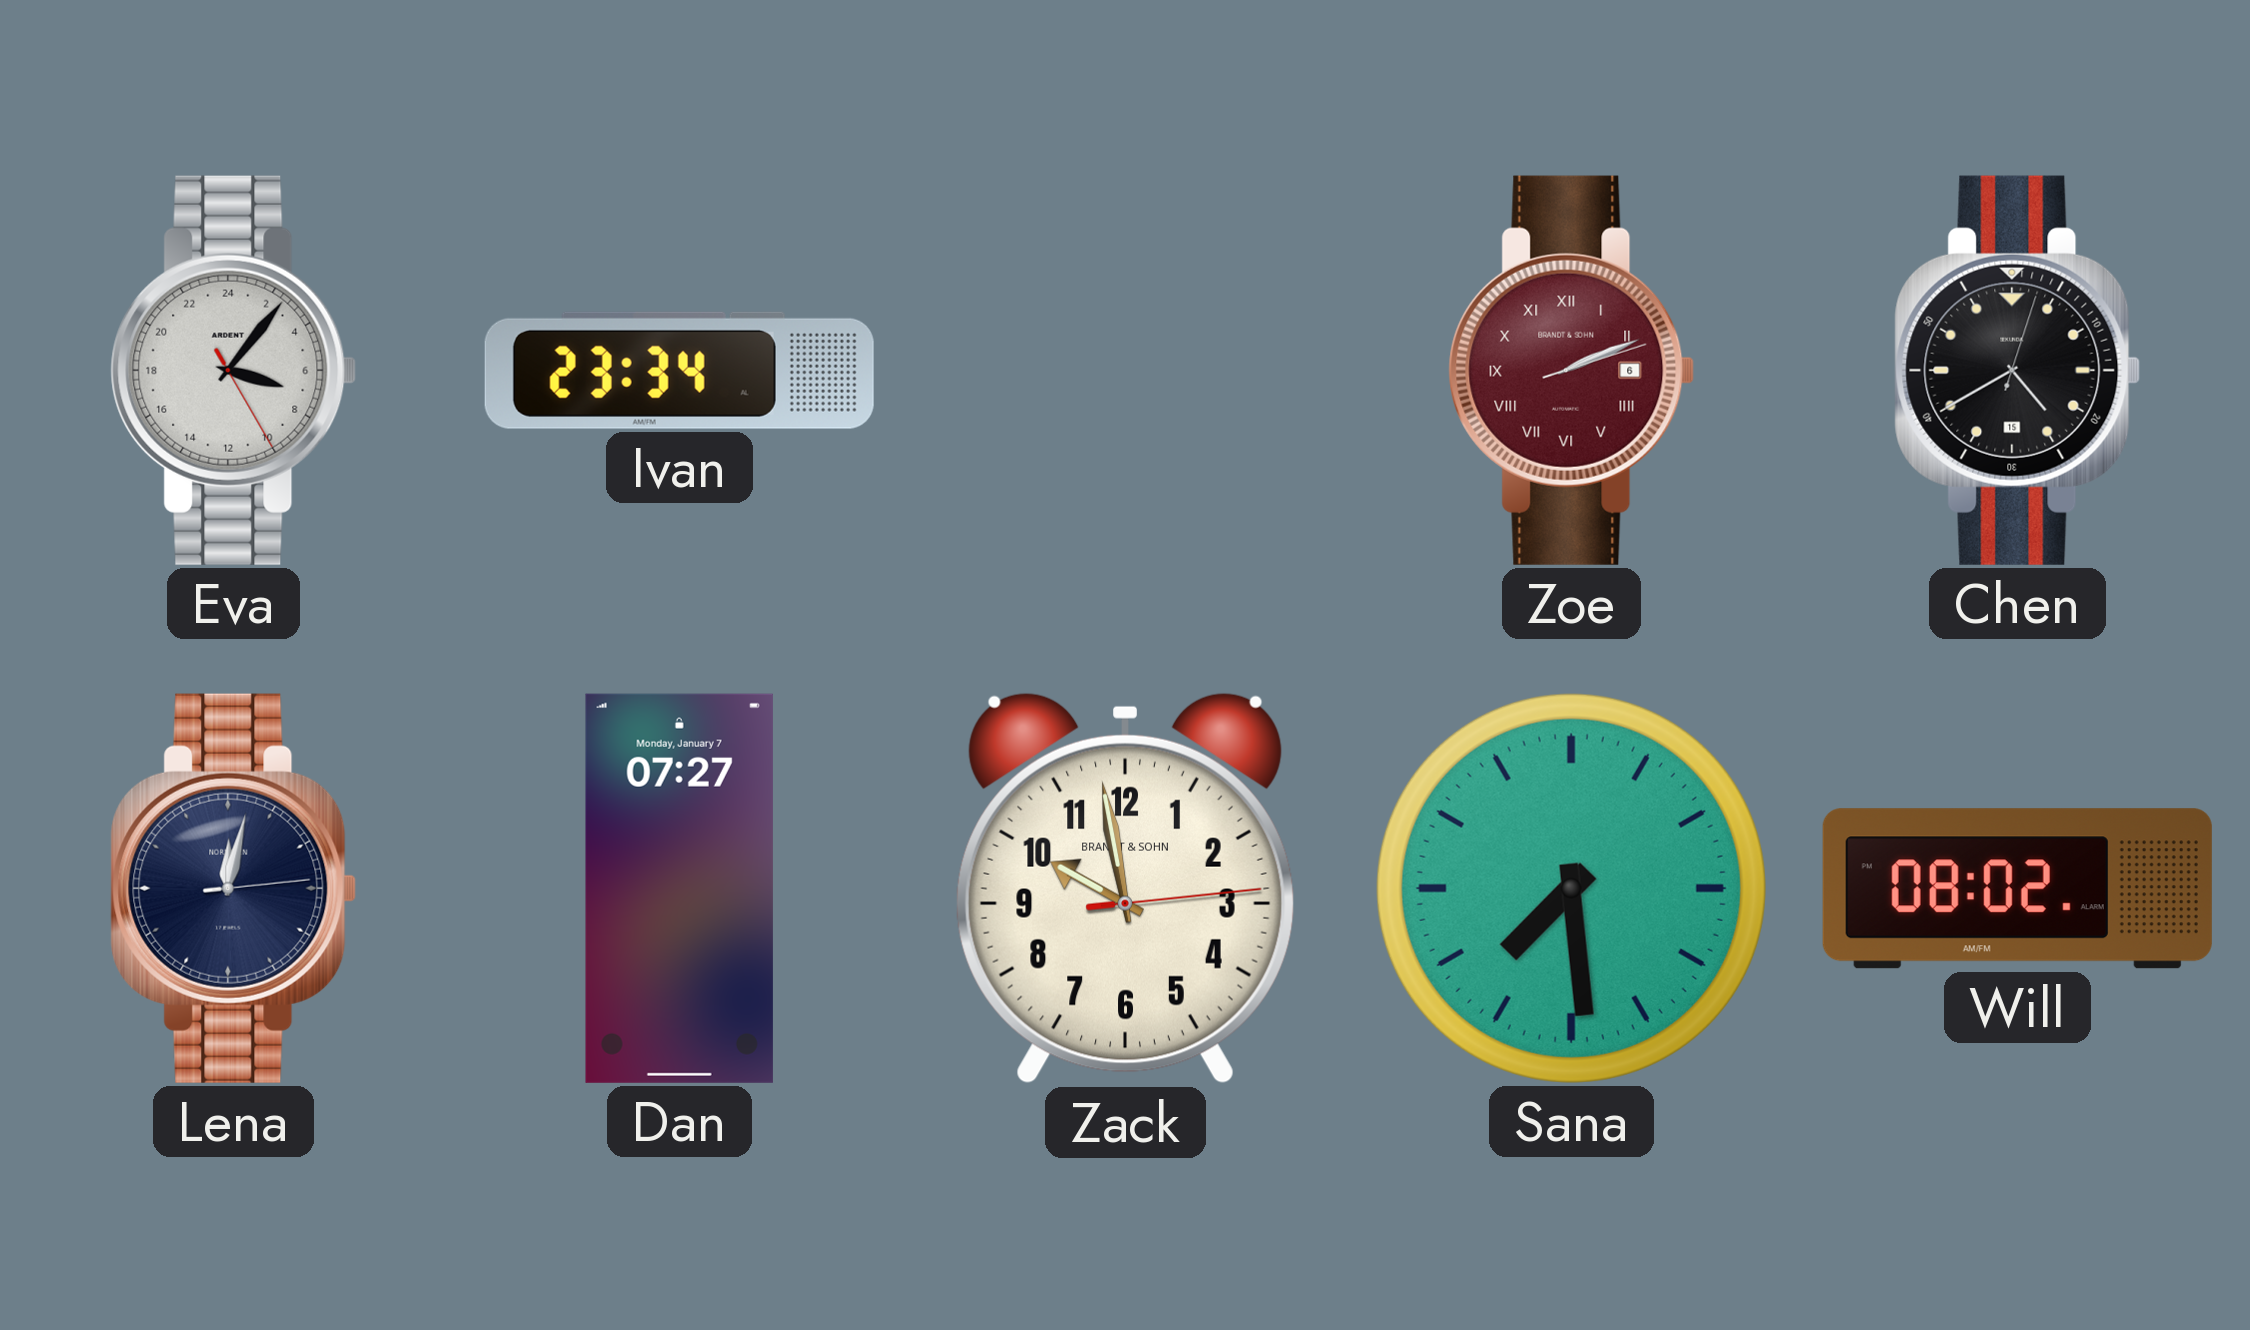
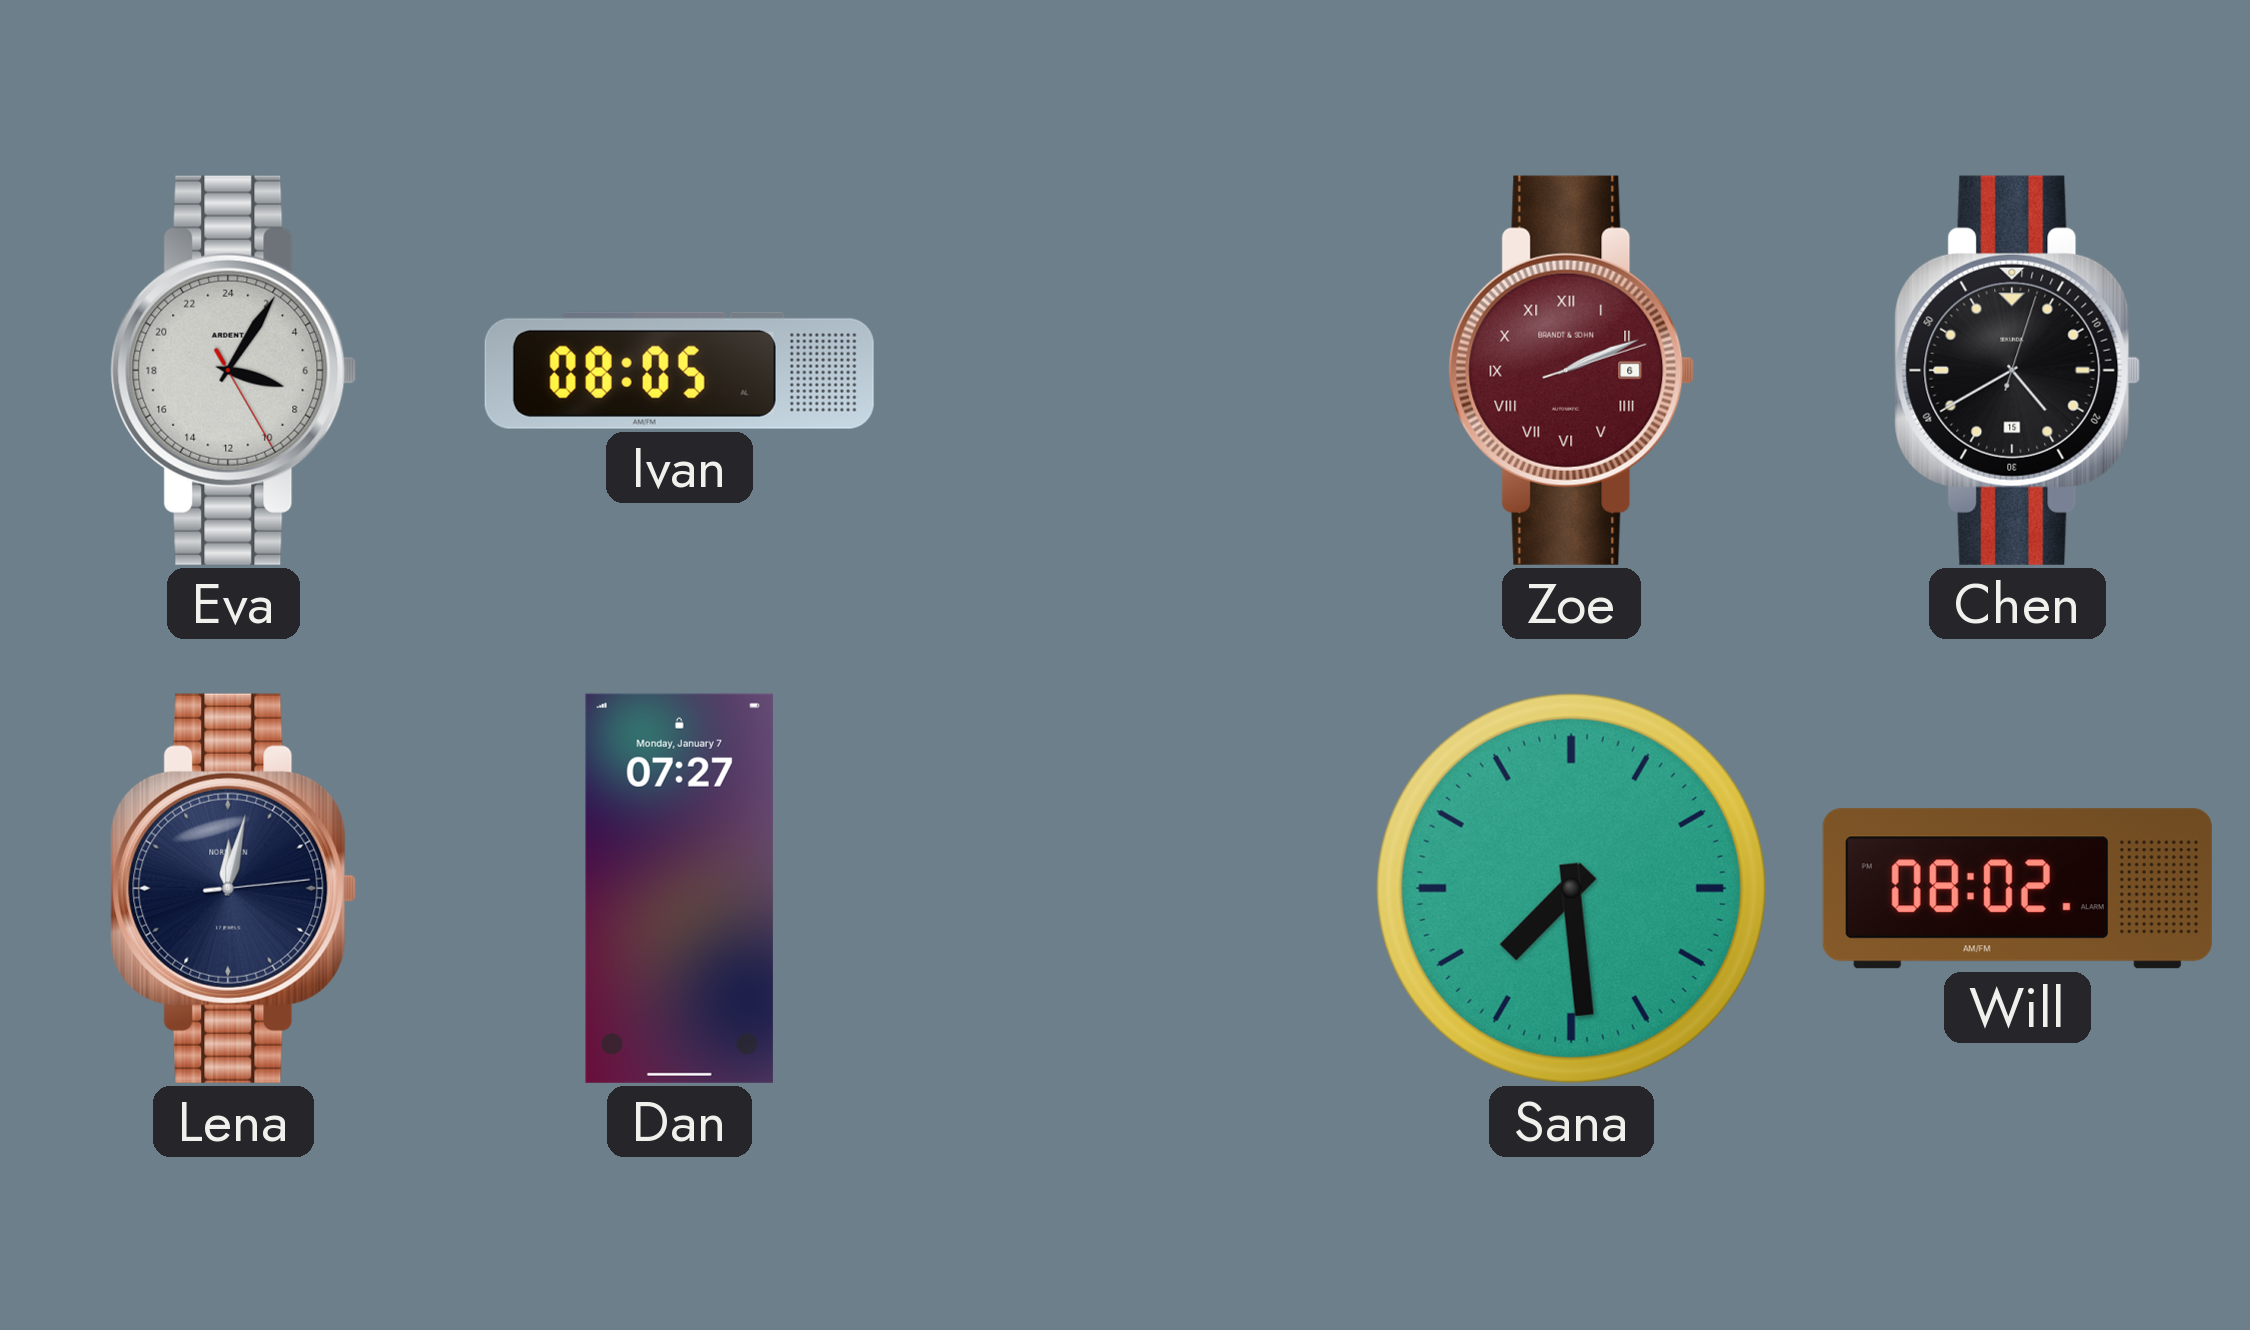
Eva: 7:06 -> 7:05 (234, 370)
Ivan: 23:34 -> 08:05 (679, 370)
Zack: 9:58 -> none (1125, 888)
